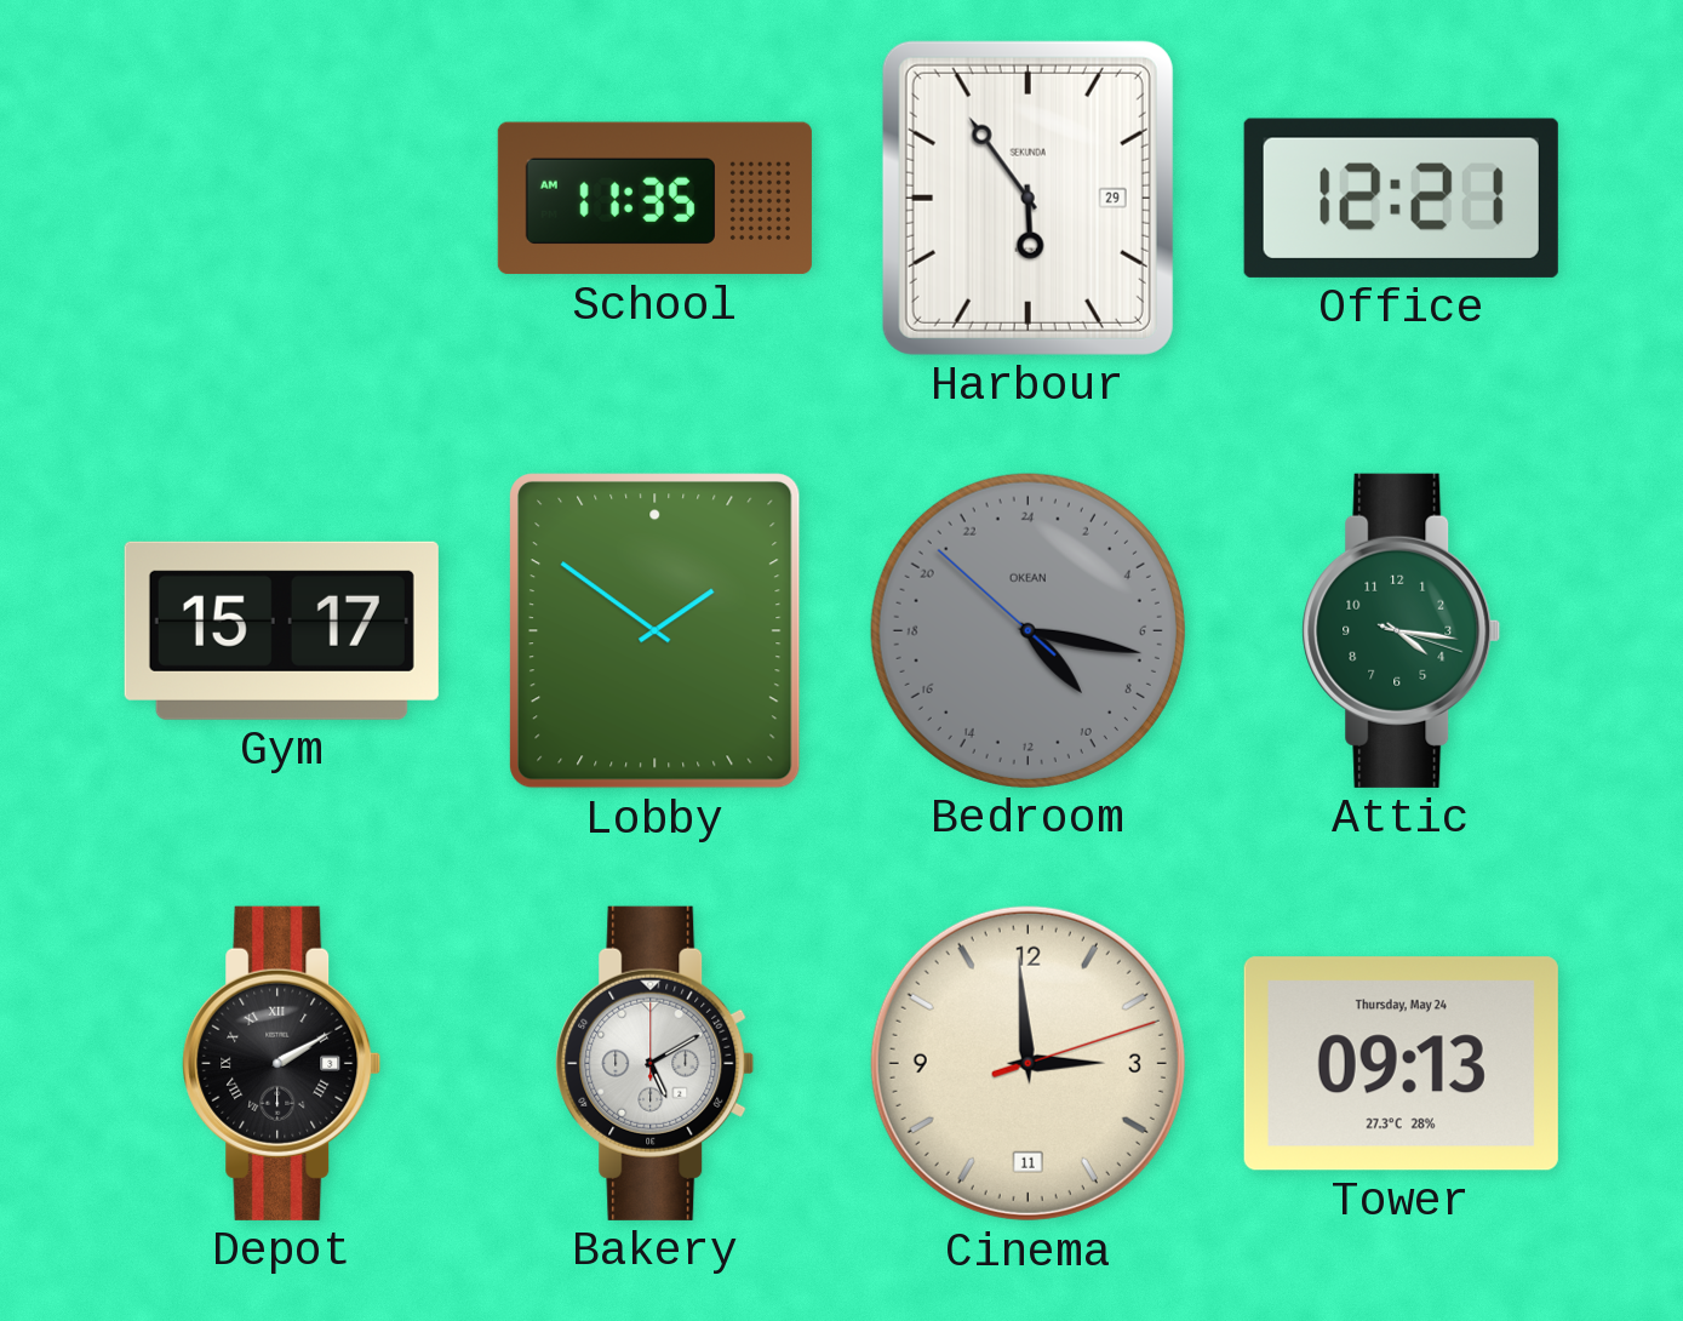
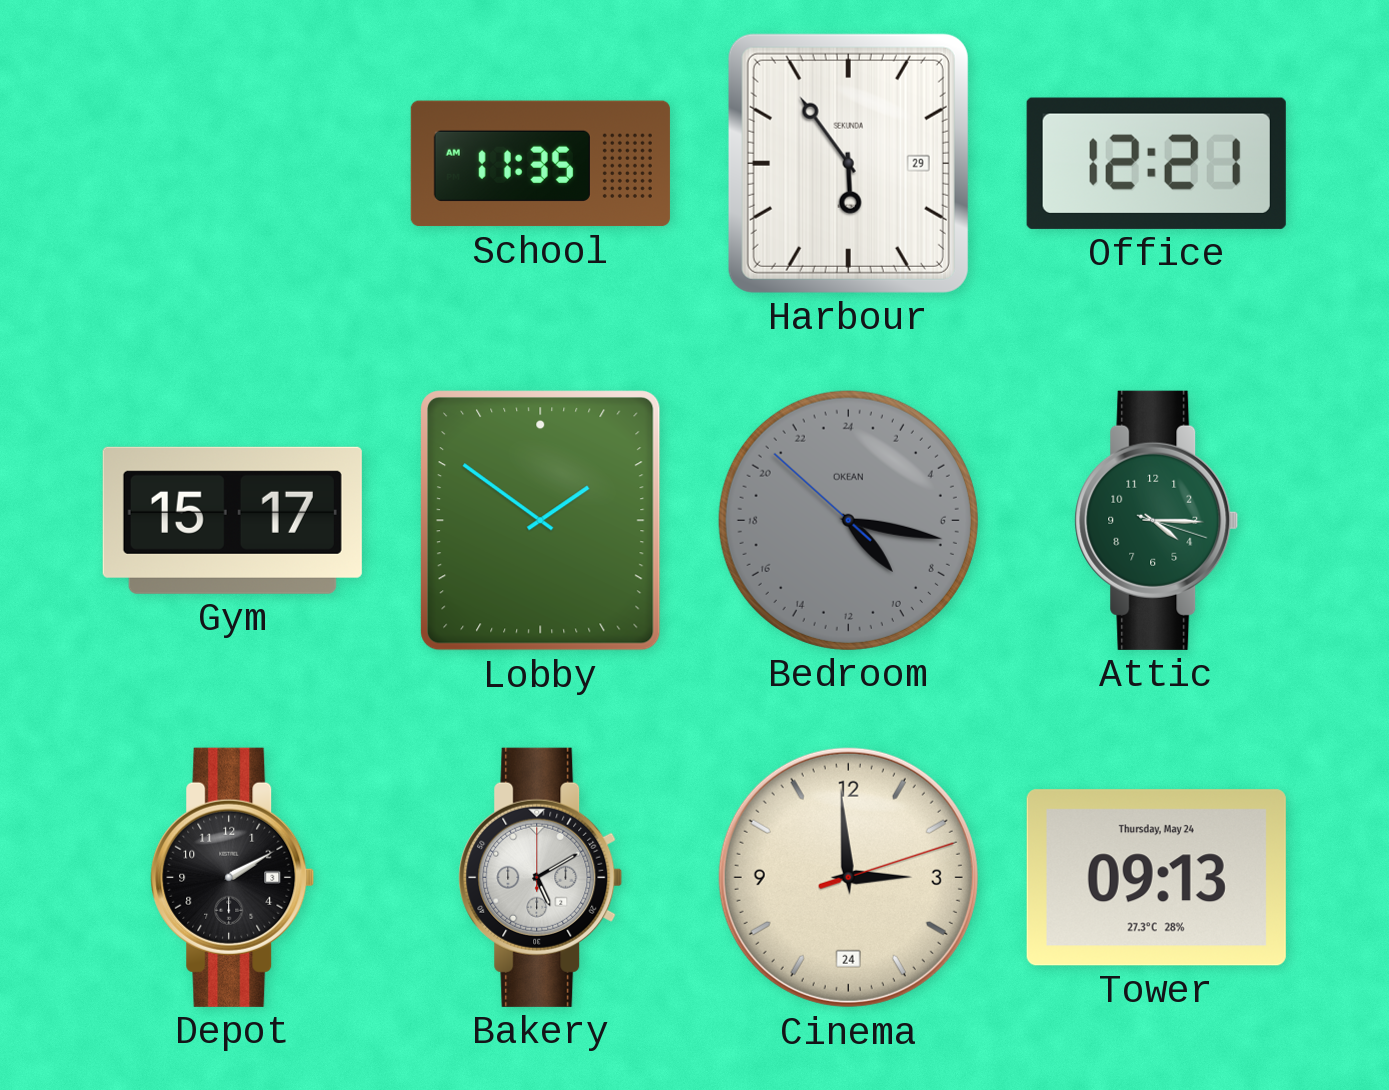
Attic: 4:16 -> 4:15 (1157, 520)
Depot numerals: Roman -> Arabic (233, 877)
Cinema date: 11 -> 24 (848, 877)
